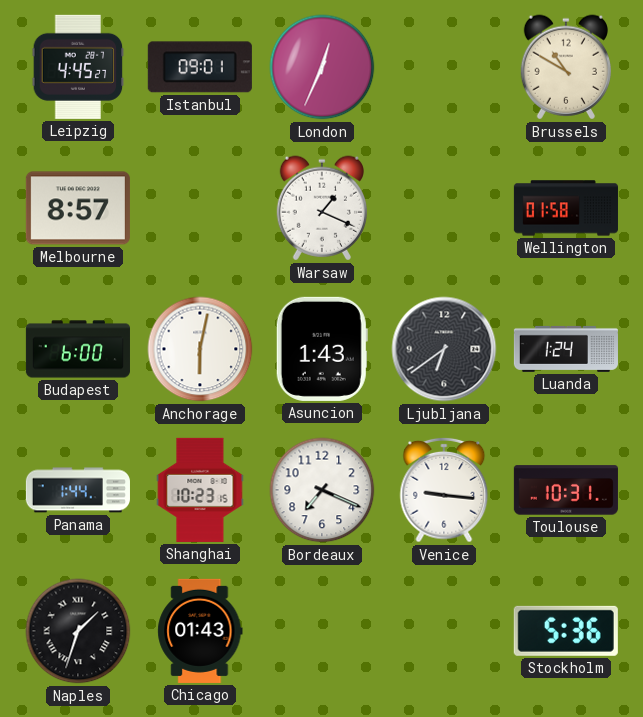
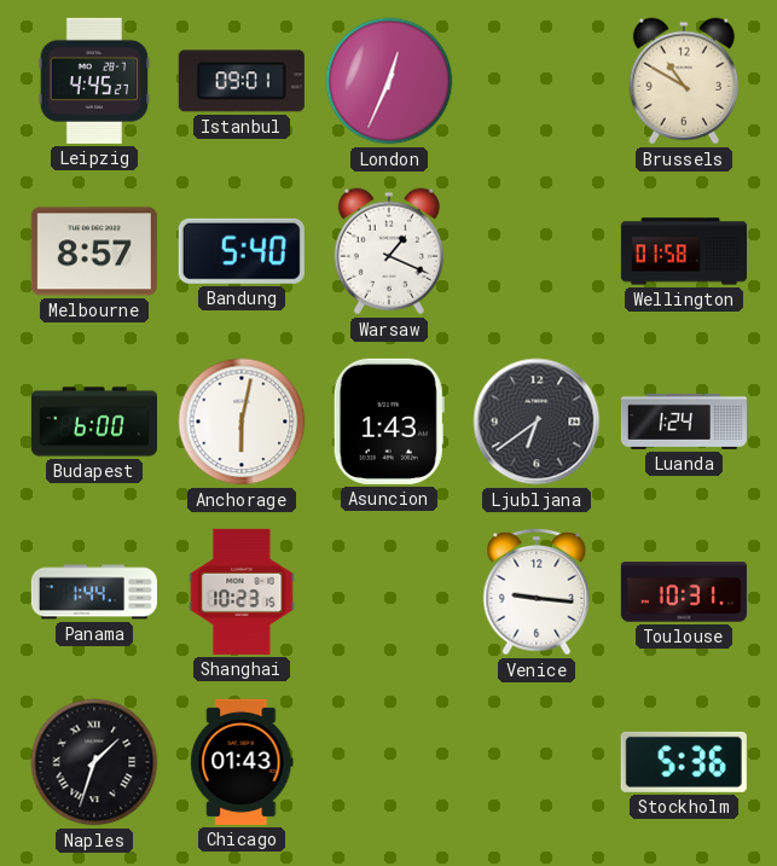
Bandung: none -> 5:40 (242, 251)
Bordeaux: 7:19 -> none (322, 490)
